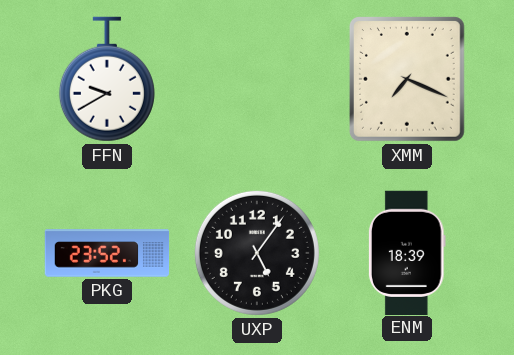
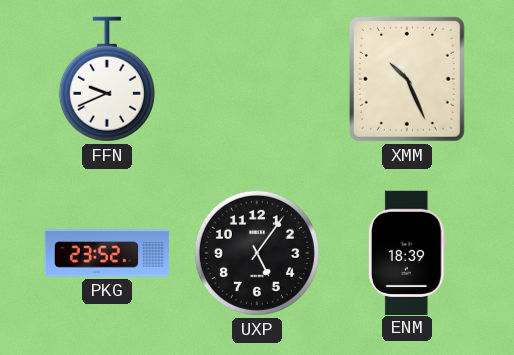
FFN: 9:40 -> 9:41 (107, 79)
XMM: 7:19 -> 10:26 (407, 80)
